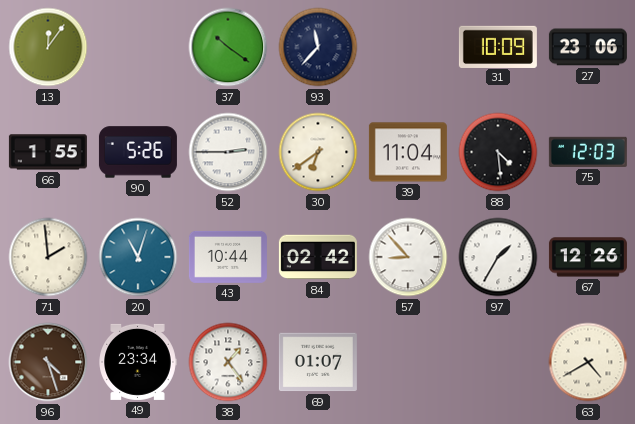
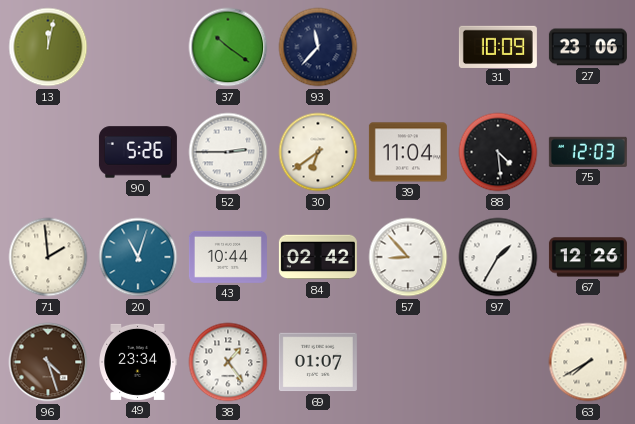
13: 12:06 -> 12:02 (48, 47)
66: 1:55 -> none (48, 152)
63: 4:40 -> 7:40 (588, 362)
